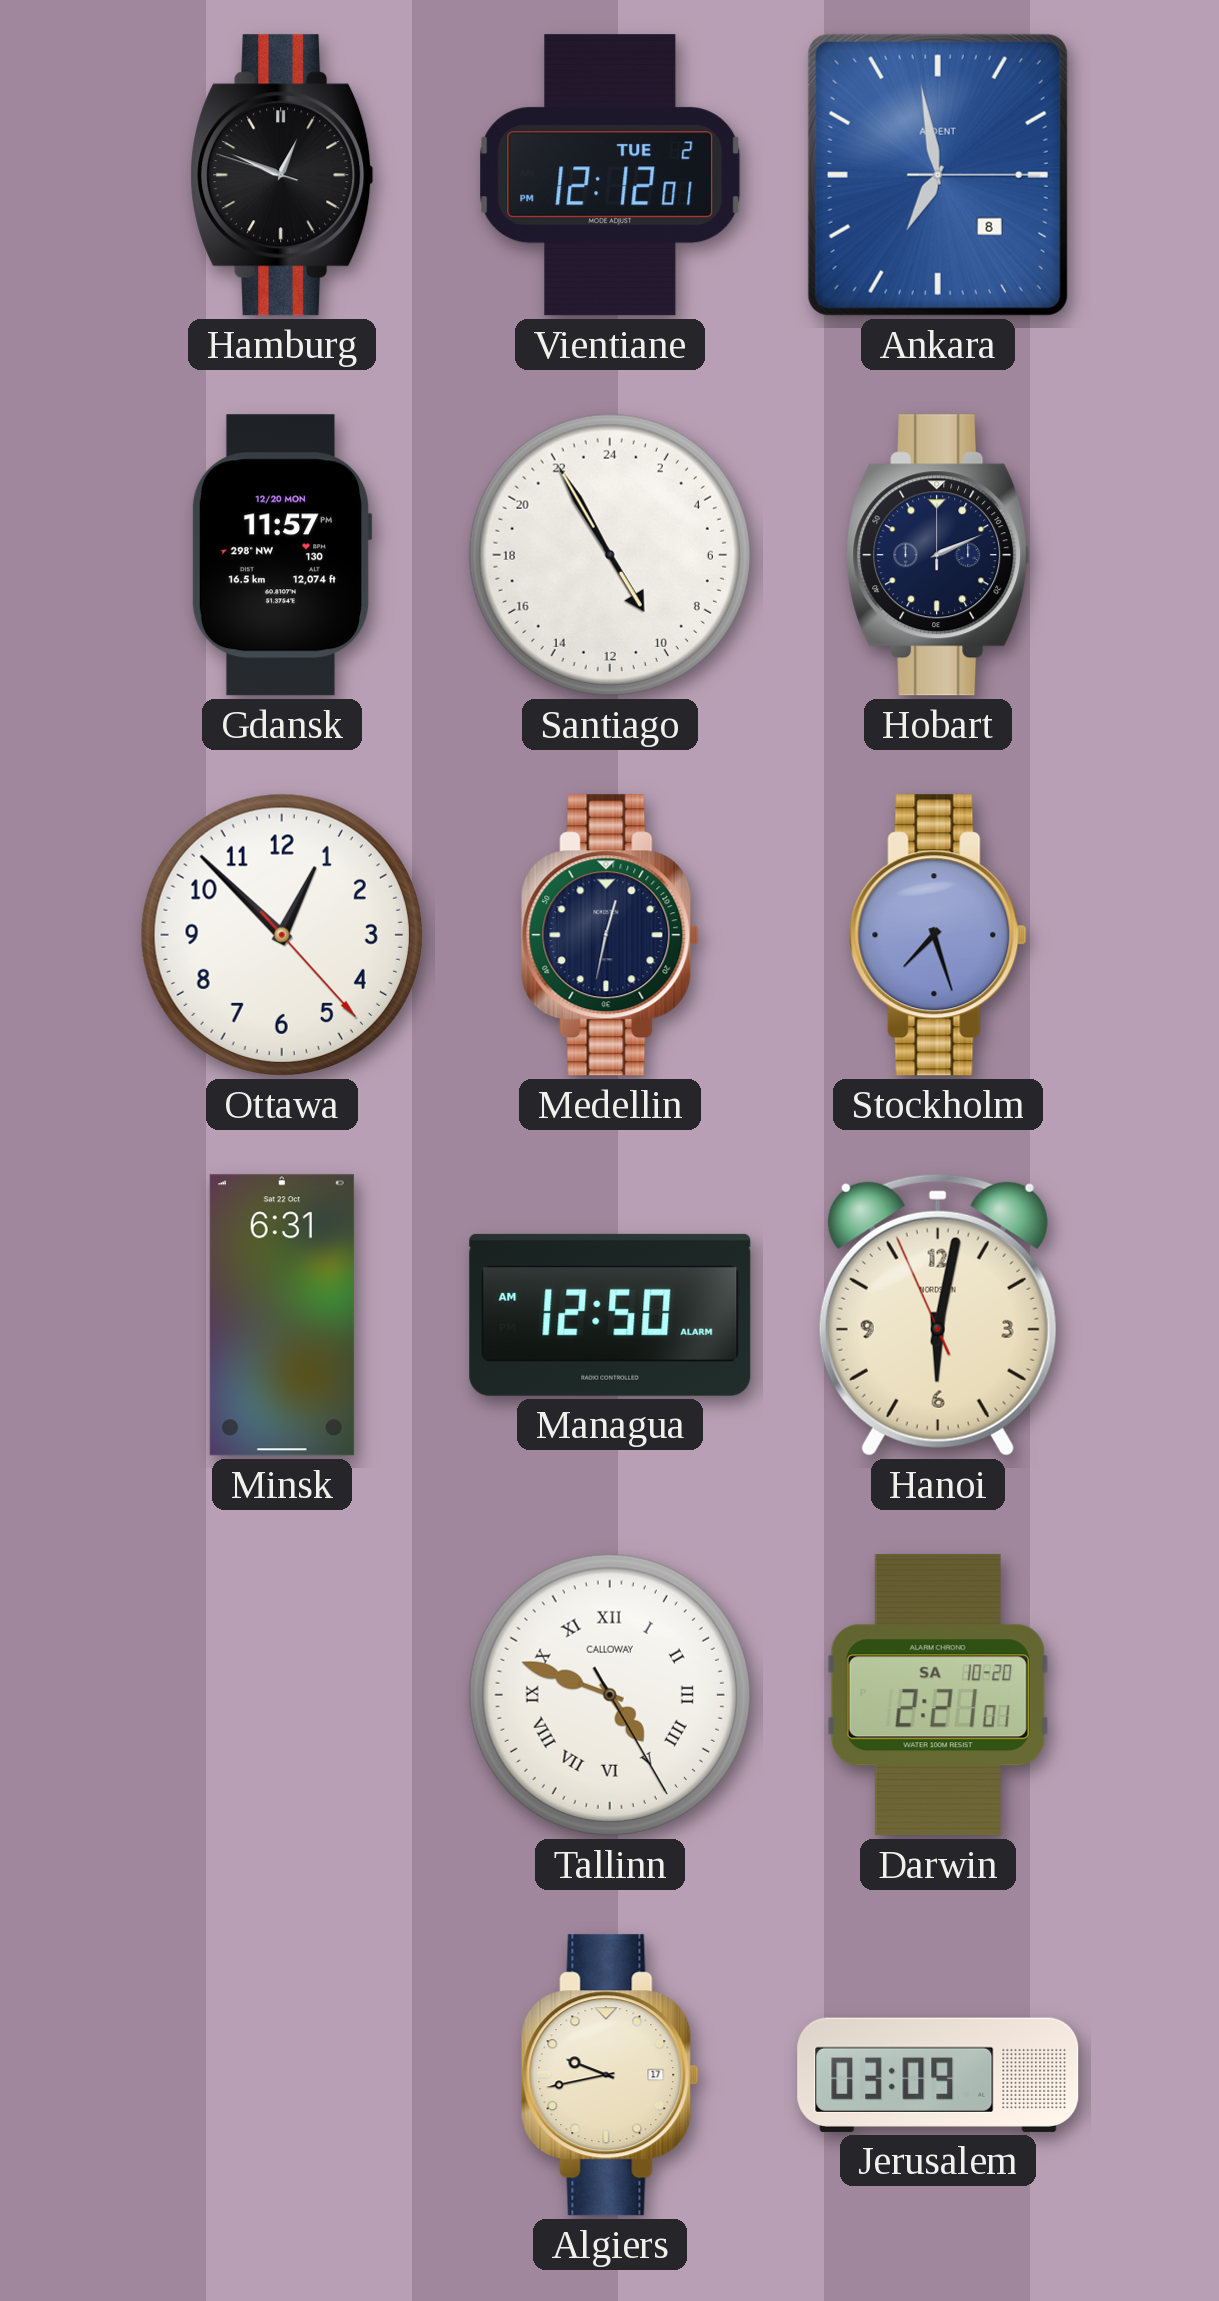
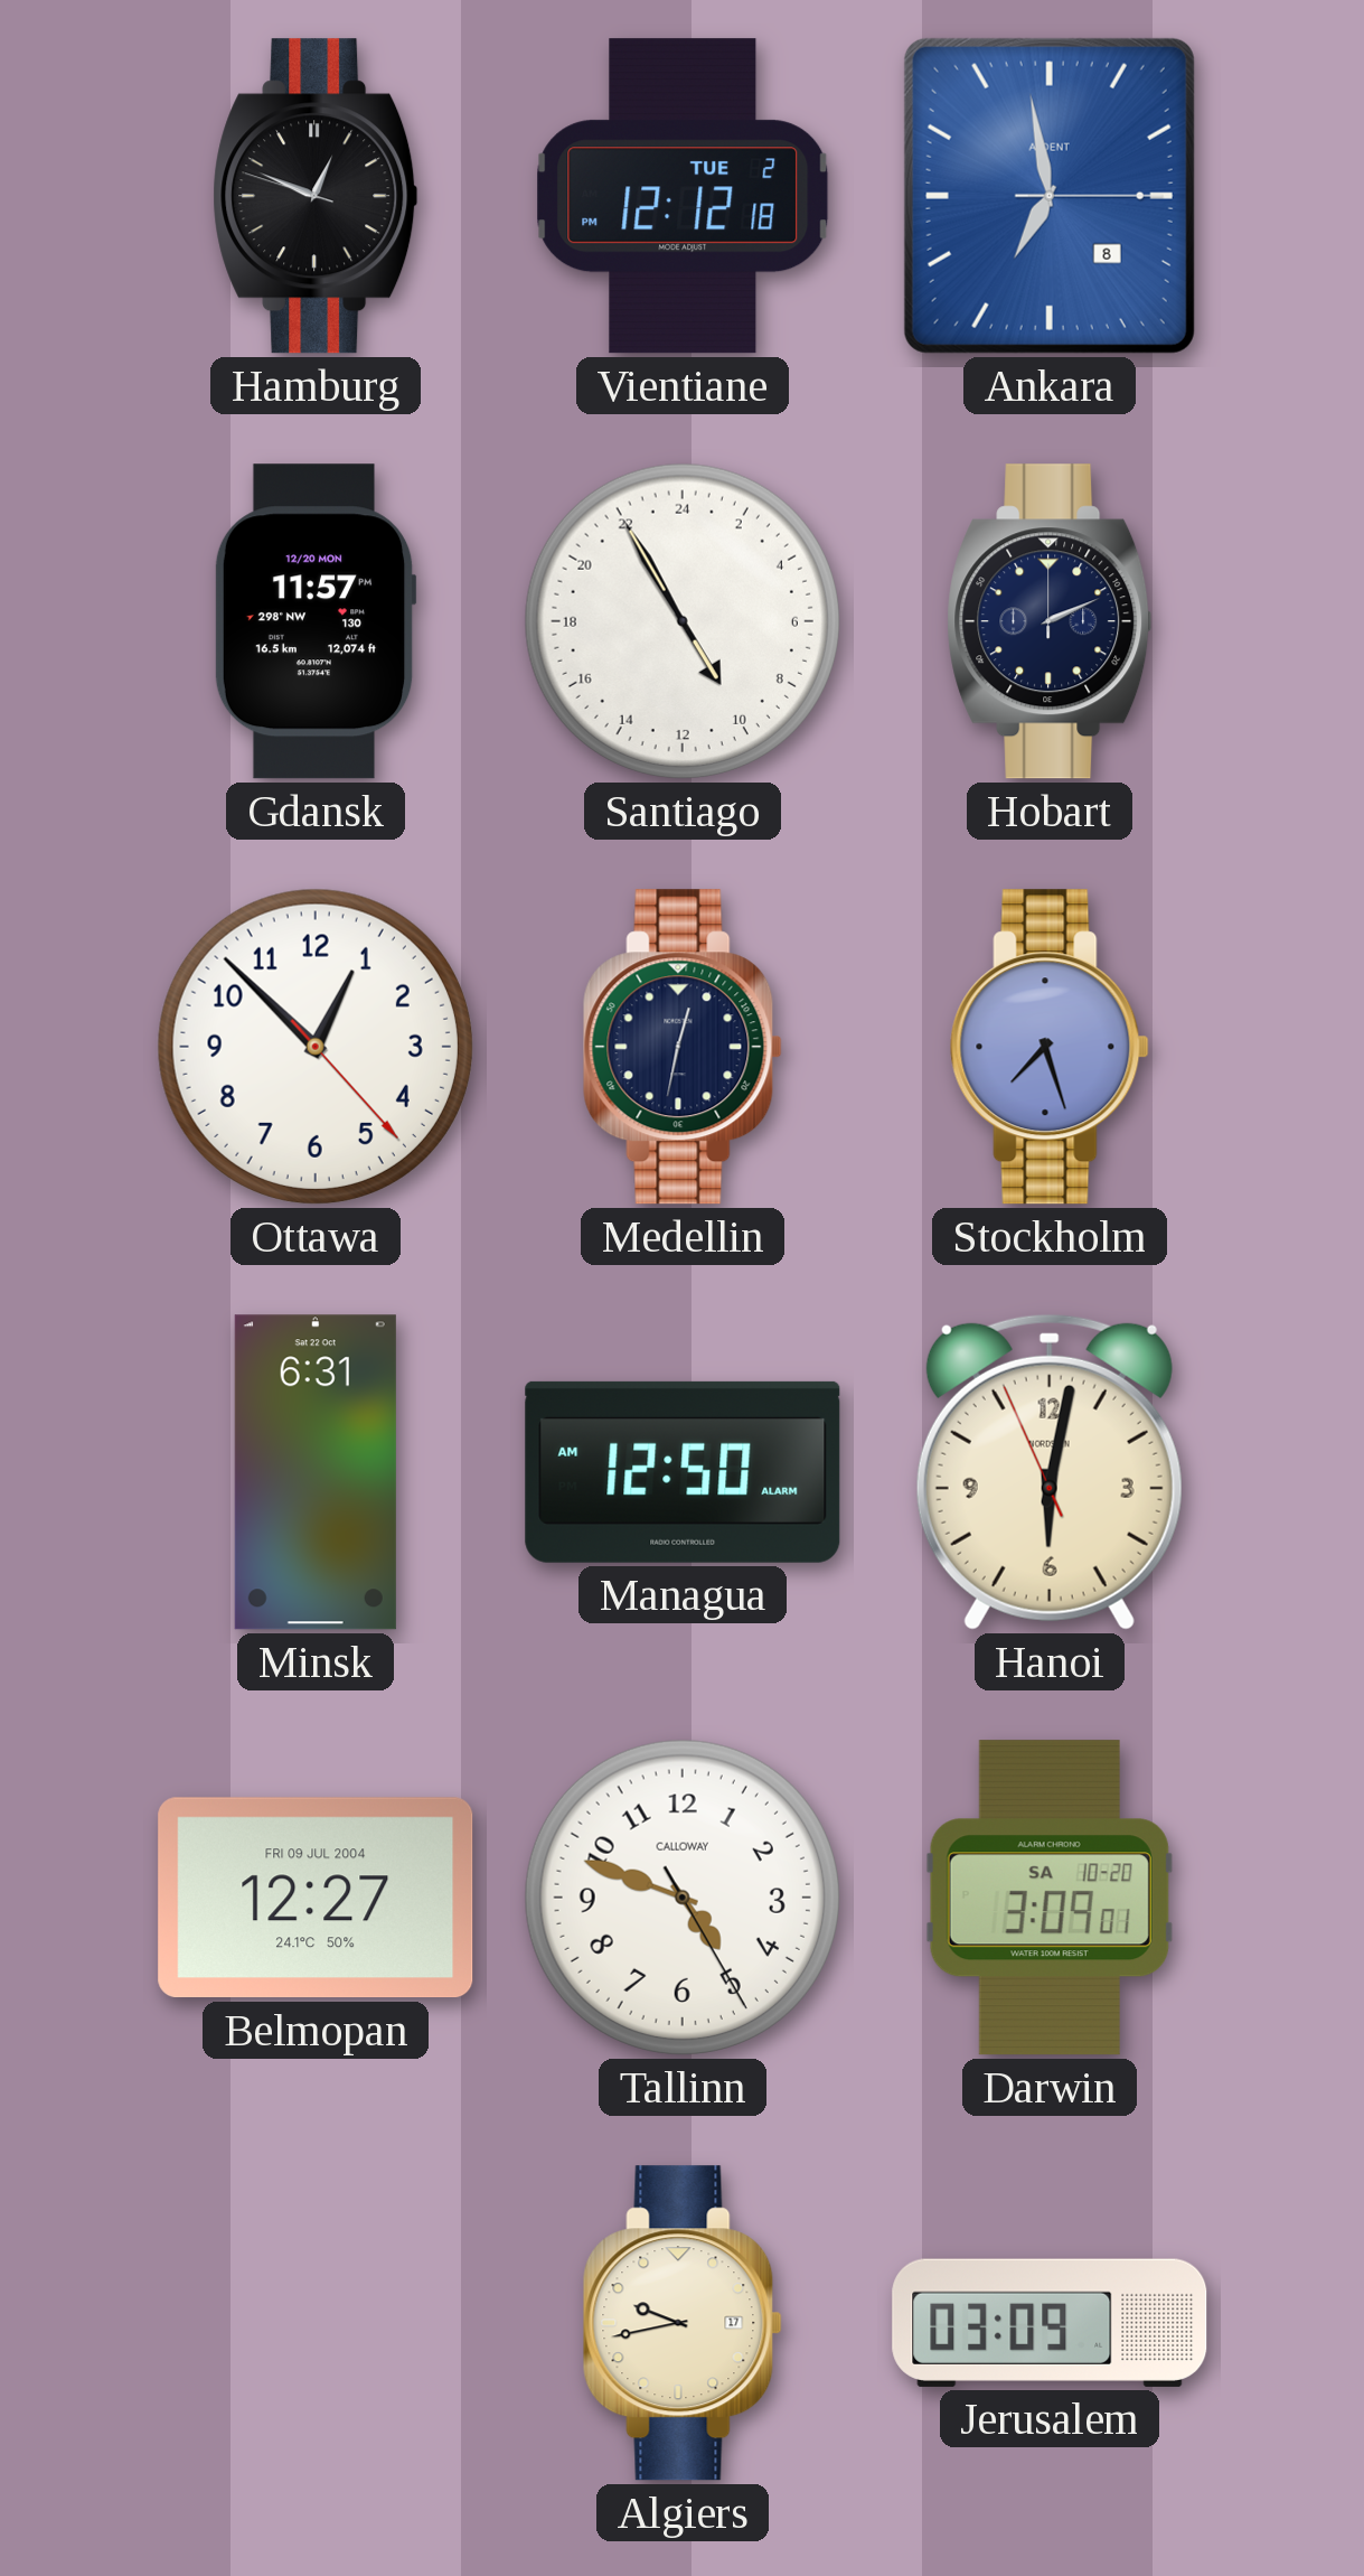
Vientiane: 12:12:01 PM -> 12:12:18 PM (683, 196)
Belmopan: none -> 12:27 (316, 1898)
Tallinn numerals: Roman -> Arabic (683, 1898)
Darwin: 2:21 -> 3:09 (1050, 1898)
